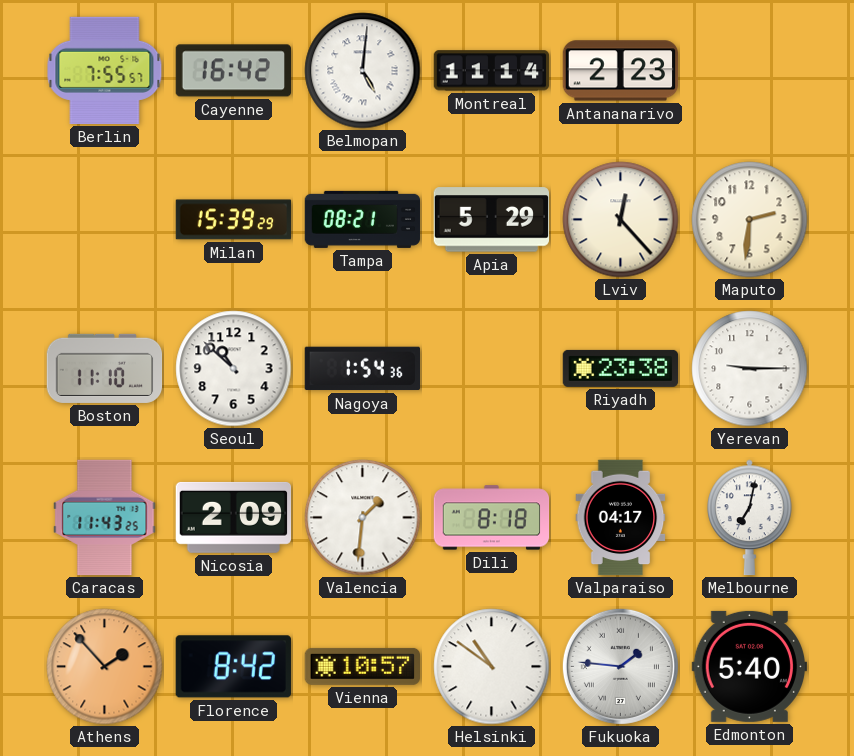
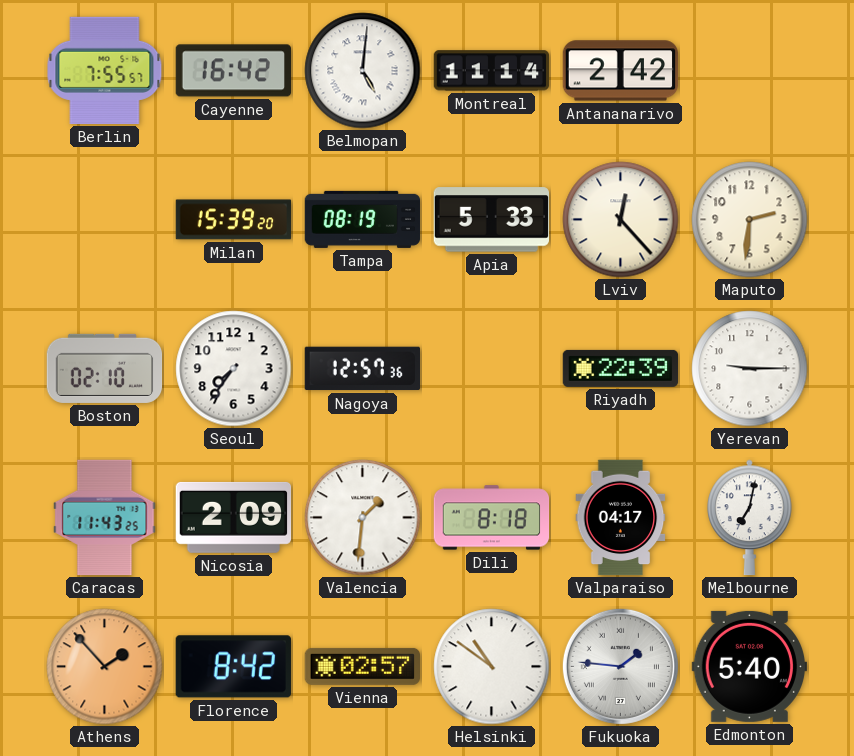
Antananarivo: 2:23 -> 2:42 (621, 71)
Milan: 15:39:29 -> 15:39:20 (234, 220)
Tampa: 08:21 -> 08:19 (363, 219)
Apia: 5:29 -> 5:33 (491, 220)
Boston: 11:10 -> 02:10 (105, 368)
Seoul: 10:52 -> 7:36 (234, 369)
Nagoya: 1:54 -> 12:57 (362, 369)
Riyadh: 23:38 -> 22:39 (621, 368)
Vienna: 10:57 -> 02:57 (362, 666)
